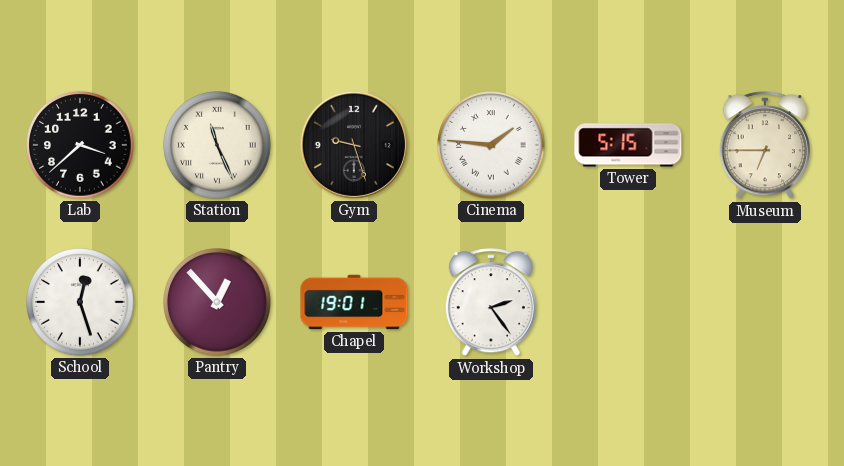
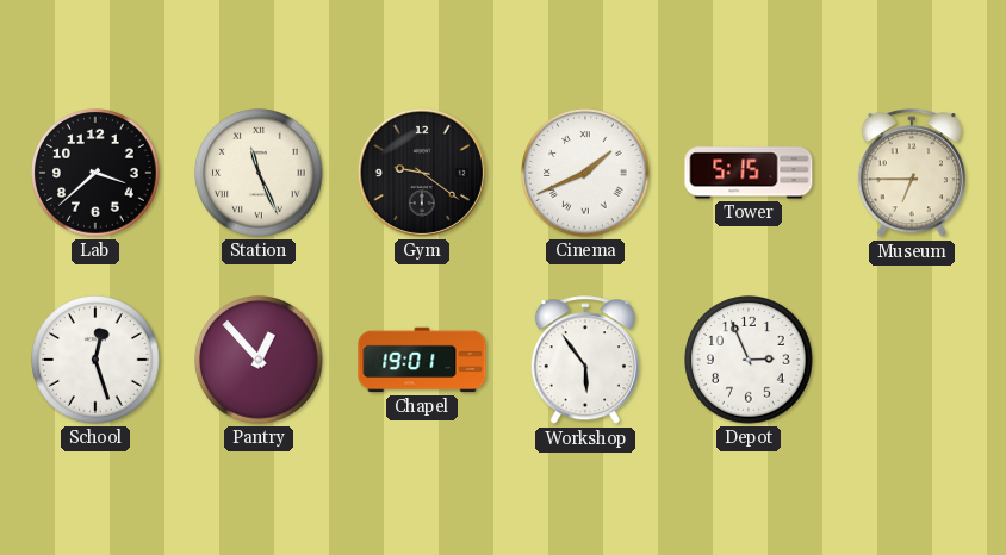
Gym: 9:27 -> 9:21 (422, 173)
Cinema: 1:46 -> 1:41 (585, 173)
Workshop: 2:24 -> 5:54 (585, 361)
Depot: none -> 2:56 (749, 360)
